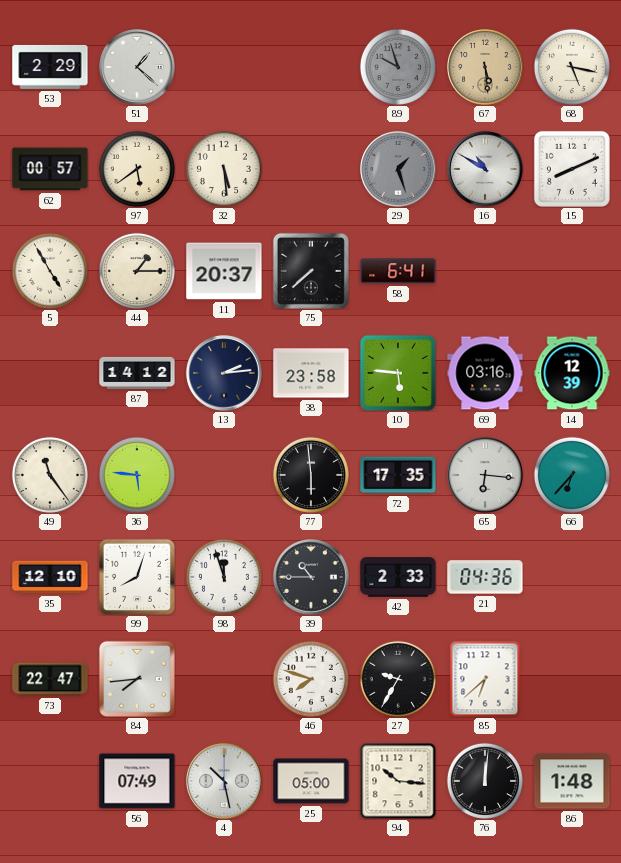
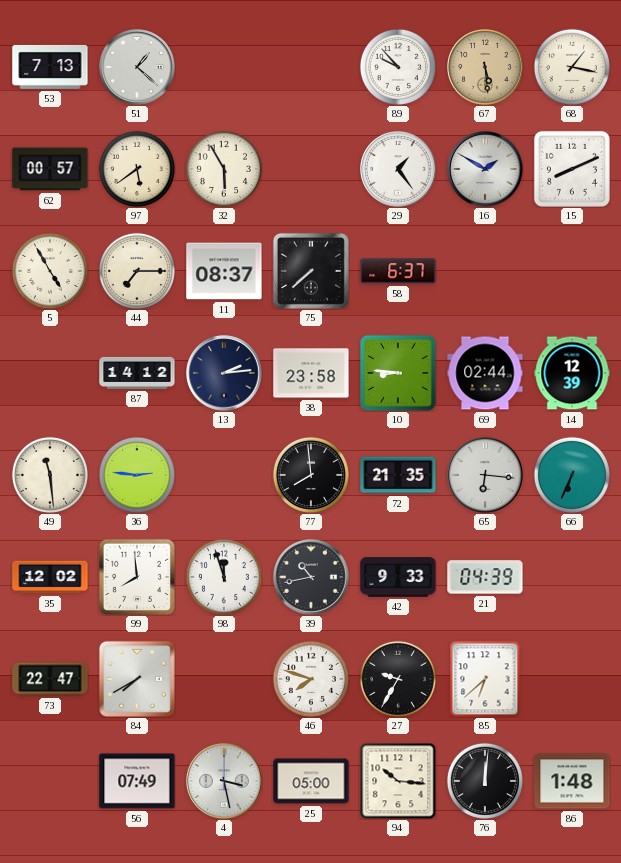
53: 2:29 -> 7:13 (50, 67)
89: 9:57 -> 9:53 (398, 67)
89 dial: grey -> white (398, 67)
68: 5:17 -> 1:17 (572, 67)
32: 5:29 -> 5:55 (224, 169)
29: 1:27 -> 1:24 (398, 169)
29 dial: grey -> white (398, 169)
16: 10:50 -> 1:50 (485, 169)
44: 1:15 -> 7:15 (137, 271)
11: 20:37 -> 08:37 (224, 271)
58: 6:41 -> 6:37 (398, 271)
10: 5:46 -> 8:46 (398, 373)
69: 03:16 -> 02:44 (485, 373)
49: 11:24 -> 11:29 (50, 475)
36: 5:46 -> 2:46 (137, 475)
77: 5:59 -> 7:59 (311, 475)
72: 17:35 -> 21:35 (398, 475)
66: 6:37 -> 6:34 (572, 475)
35: 12:10 -> 12:02 (50, 577)
99: 8:03 -> 7:59 (137, 577)
39: 10:45 -> 10:43 (311, 577)
42: 2:33 -> 9:33 (398, 577)
21: 04:36 -> 04:39 (485, 577)
84: 7:44 -> 7:40 (137, 679)
4: 10:28 -> 3:28 (224, 781)
